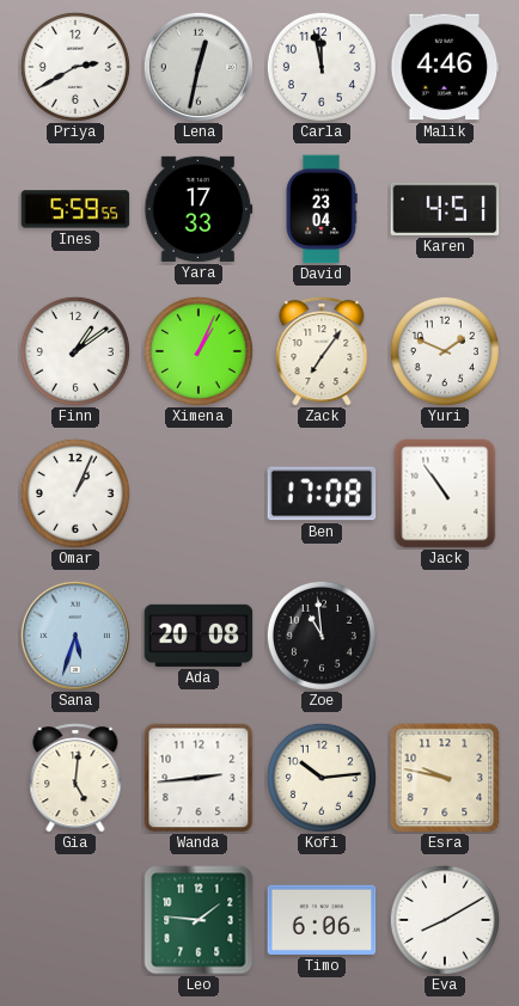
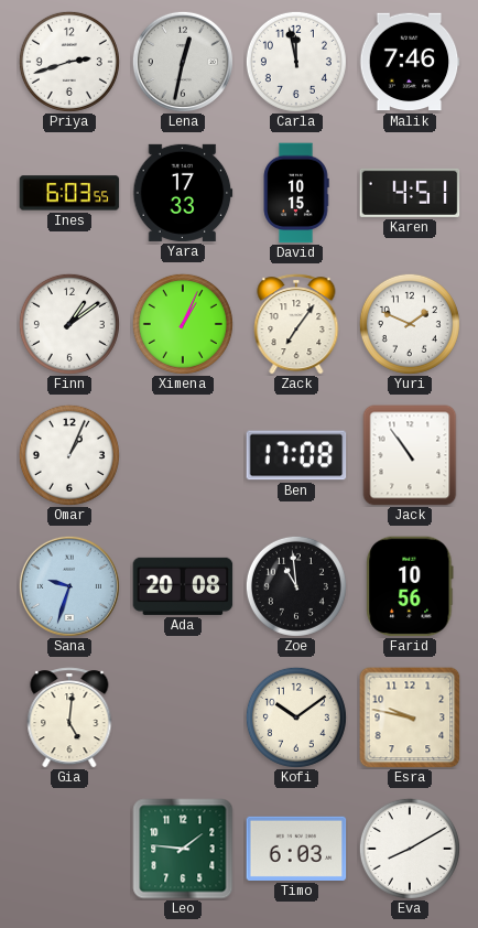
Priya: 2:40 -> 2:42 (69, 62)
Malik: 4:46 -> 7:46 (410, 62)
Ines: 5:59 -> 6:03 (69, 193)
David: 23:04 -> 10:15 (296, 193)
Sana: 5:33 -> 9:33 (69, 586)
Farid: none -> 10:56 (410, 586)
Wanda: 2:44 -> none (199, 778)
Kofi: 10:14 -> 10:09 (296, 717)
Timo: 6:06 -> 6:03 (296, 849)
